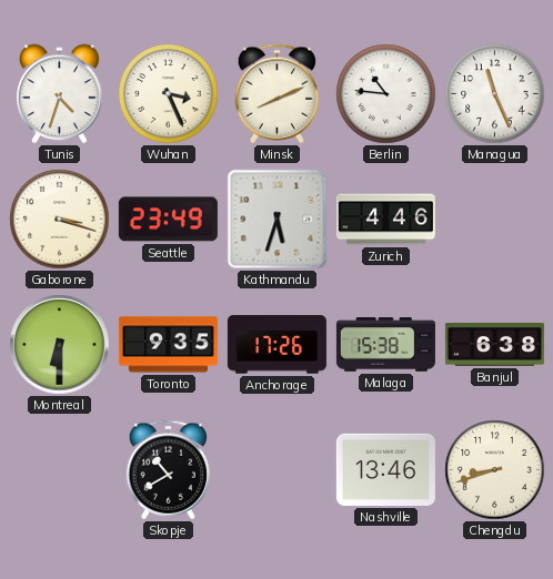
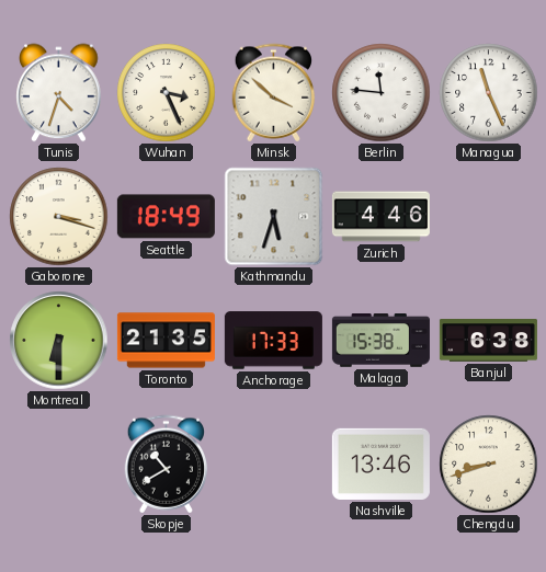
Minsk: 8:11 -> 3:52 (274, 93)
Berlin: 10:46 -> 11:46 (382, 93)
Seattle: 23:49 -> 18:49 (166, 217)
Toronto: 9:35 -> 21:35 (166, 341)
Anchorage: 17:26 -> 17:33 (273, 341)
